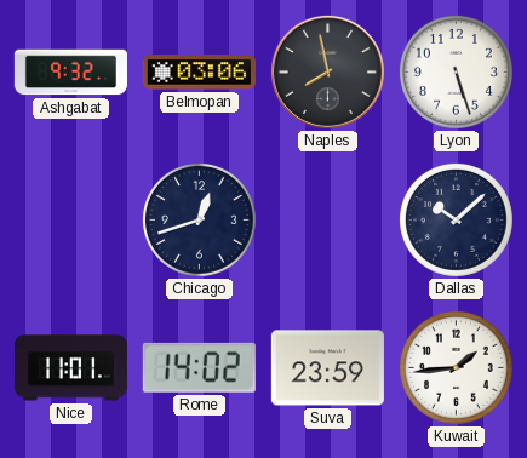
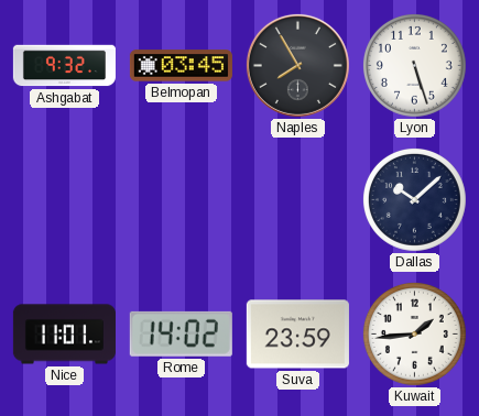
Belmopan: 03:06 -> 03:45 (181, 66)
Naples: 7:58 -> 7:55 (297, 65)
Chicago: 12:42 -> none (199, 219)
